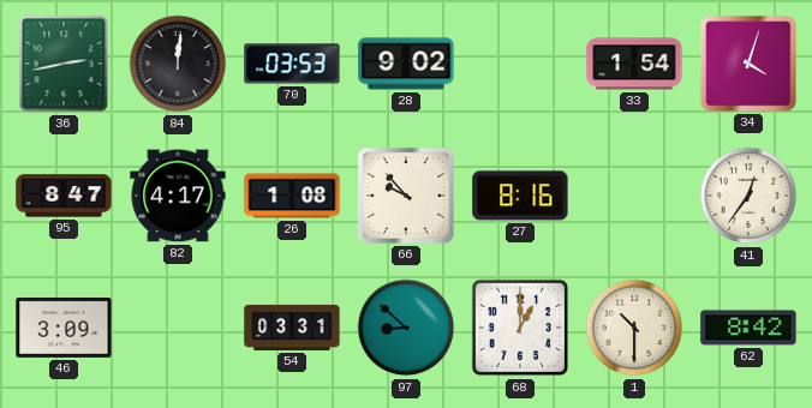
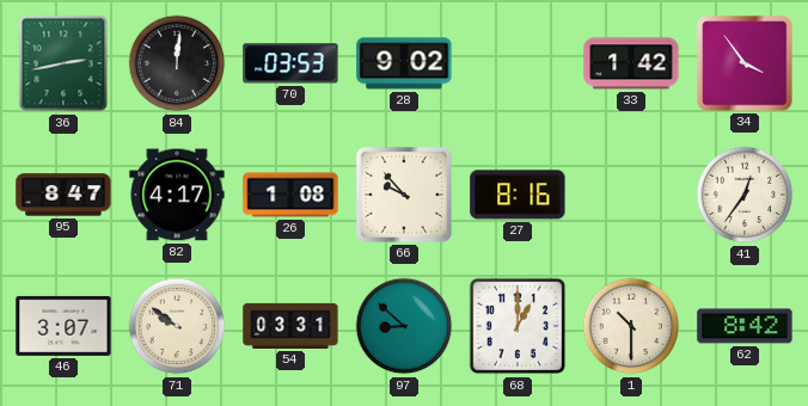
33: 1:54 -> 1:42 (631, 63)
34: 4:03 -> 3:54 (745, 63)
46: 3:09 -> 3:07 (63, 326)
71: none -> 9:51 (177, 326)
